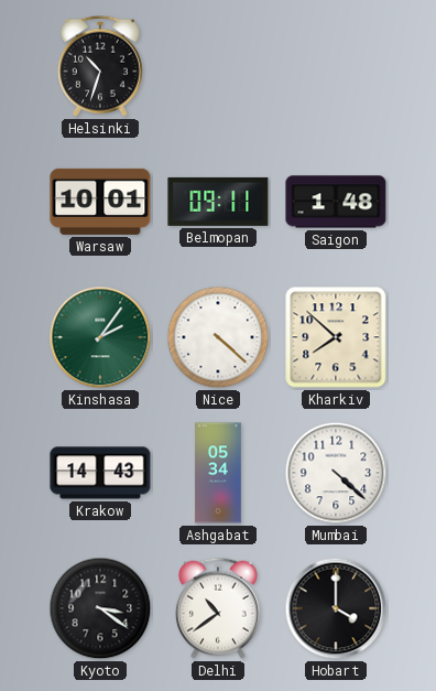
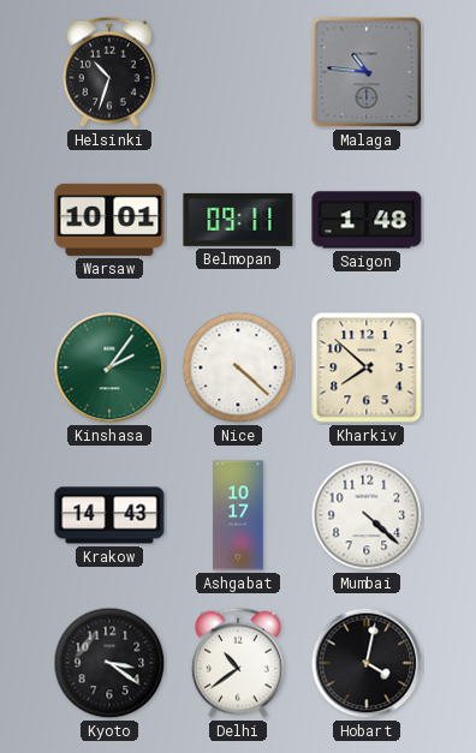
Malaga: none -> 10:46 (367, 72)
Ashgabat: 05:34 -> 10:17 (238, 515)
Hobart: 4:00 -> 4:02 (367, 663)
